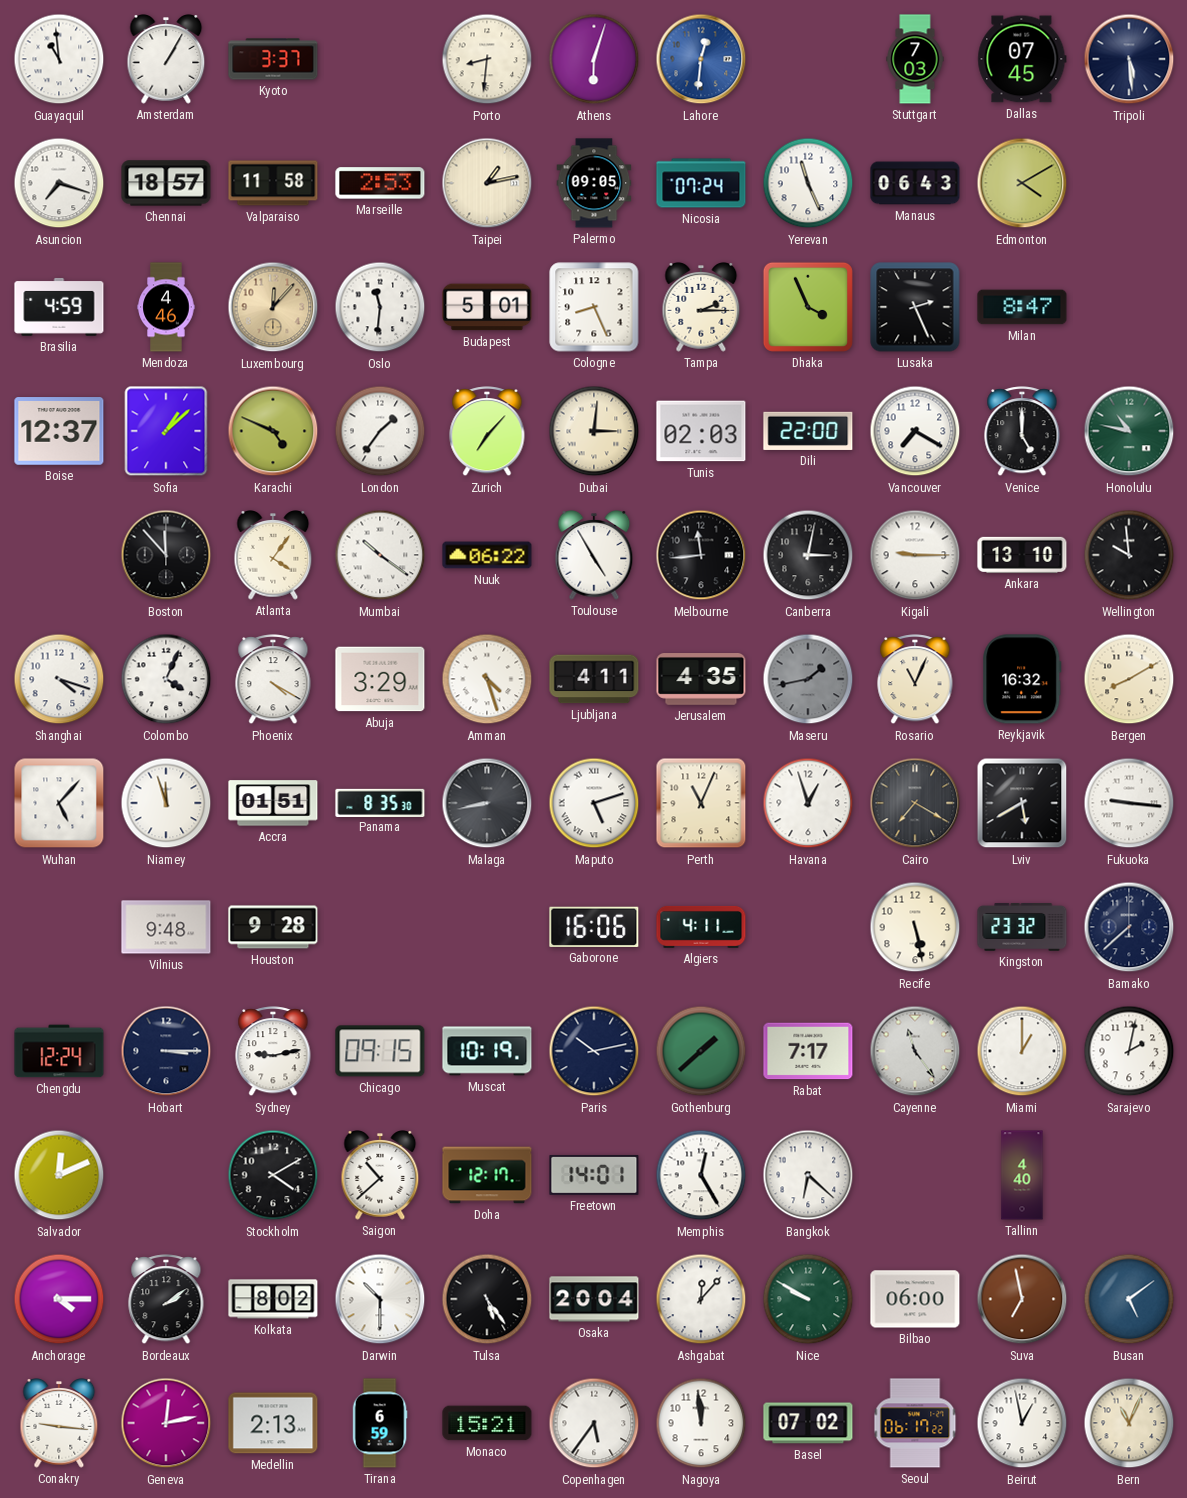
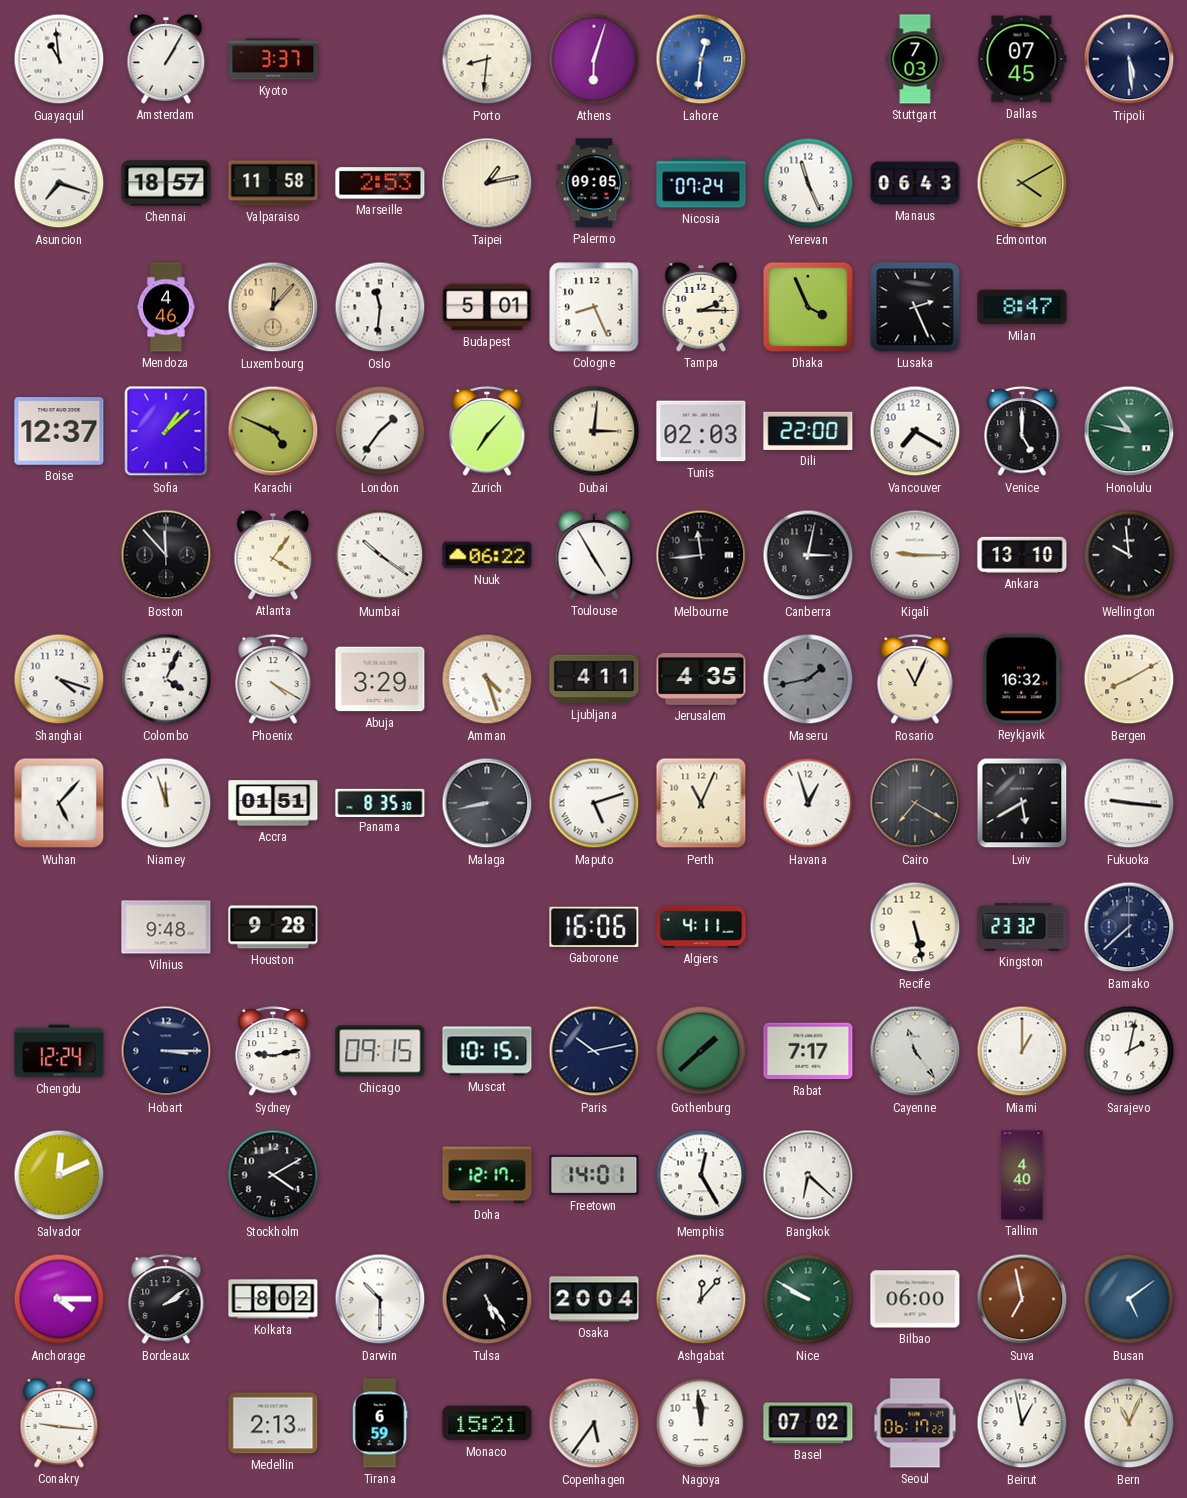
Brasilia: 4:59 -> none (59, 307)
Muscat: 10:19 -> 10:15 (487, 1051)
Saigon: 10:38 -> none (380, 1176)
Geneva: 12:13 -> none (166, 1423)
